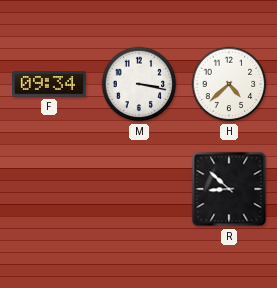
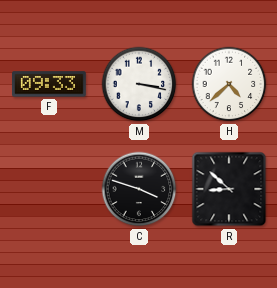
F: 09:34 -> 09:33 (50, 84)
C: none -> 3:48 (139, 189)
